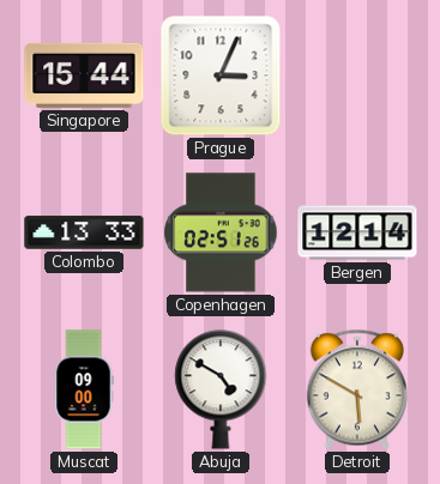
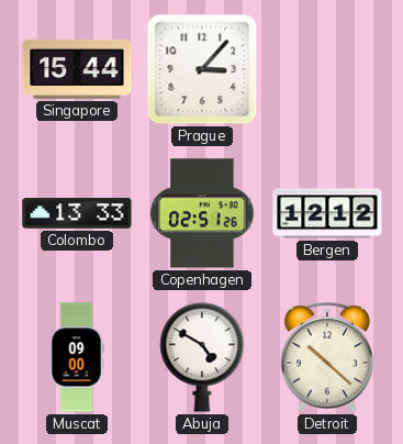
Prague: 3:04 -> 3:07 (202, 69)
Bergen: 12:14 -> 12:12 (327, 213)
Detroit: 5:50 -> 10:22 (326, 357)
